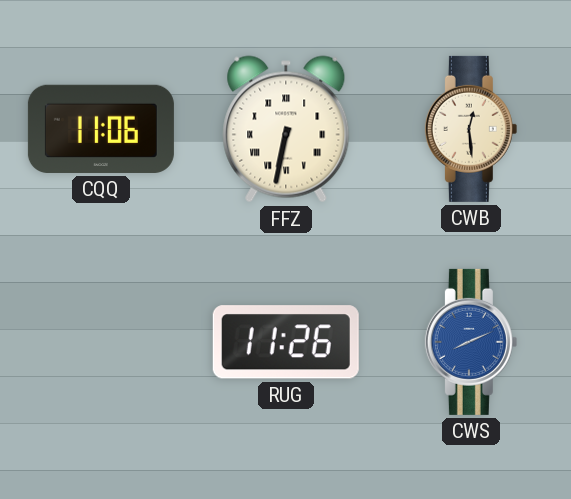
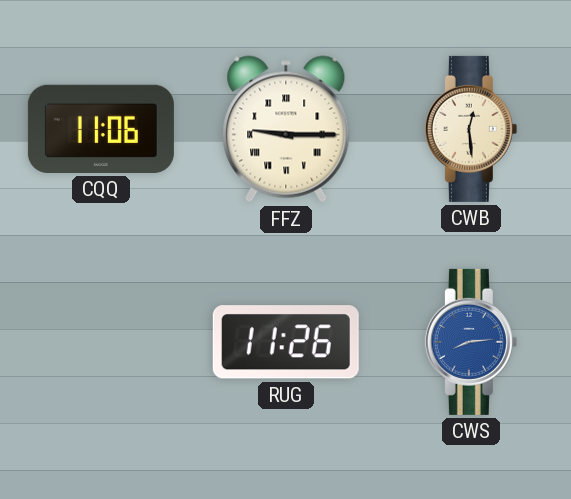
FFZ: 6:32 -> 9:15 (286, 129)
CWS: 8:11 -> 8:14 (471, 342)
